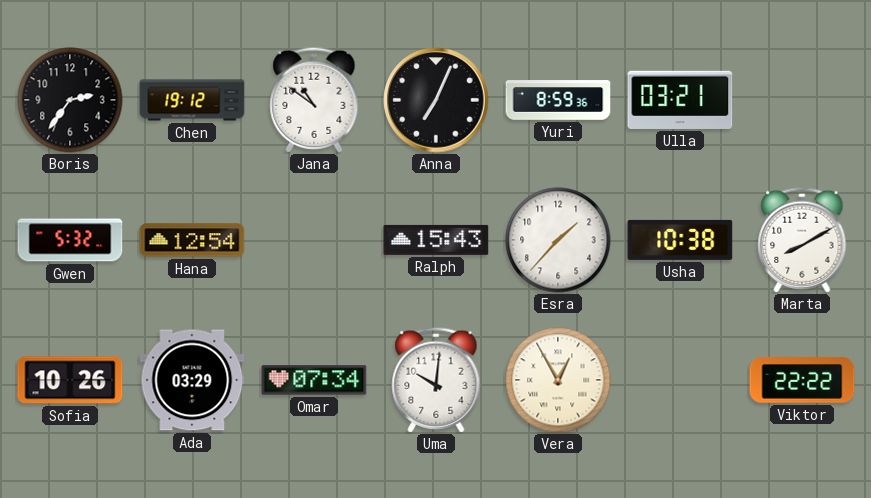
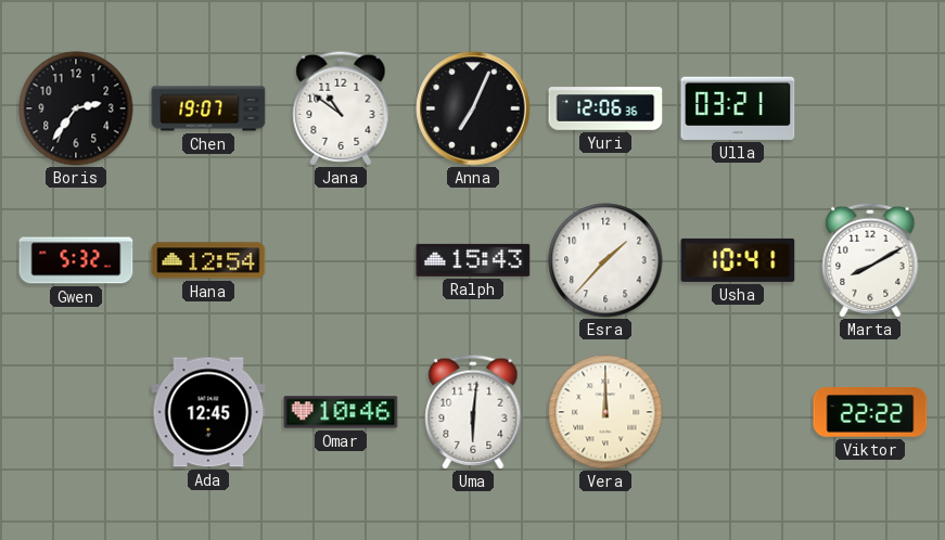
Chen: 19:12 -> 19:07 (208, 108)
Yuri: 8:59 -> 12:06 (605, 108)
Usha: 10:38 -> 10:41 (738, 260)
Sofia: 10:26 -> none (70, 380)
Ada: 03:29 -> 12:45 (208, 412)
Omar: 07:34 -> 10:46 (341, 412)
Uma: 10:01 -> 6:01 (473, 412)
Vera: 12:55 -> 12:00 (605, 412)
